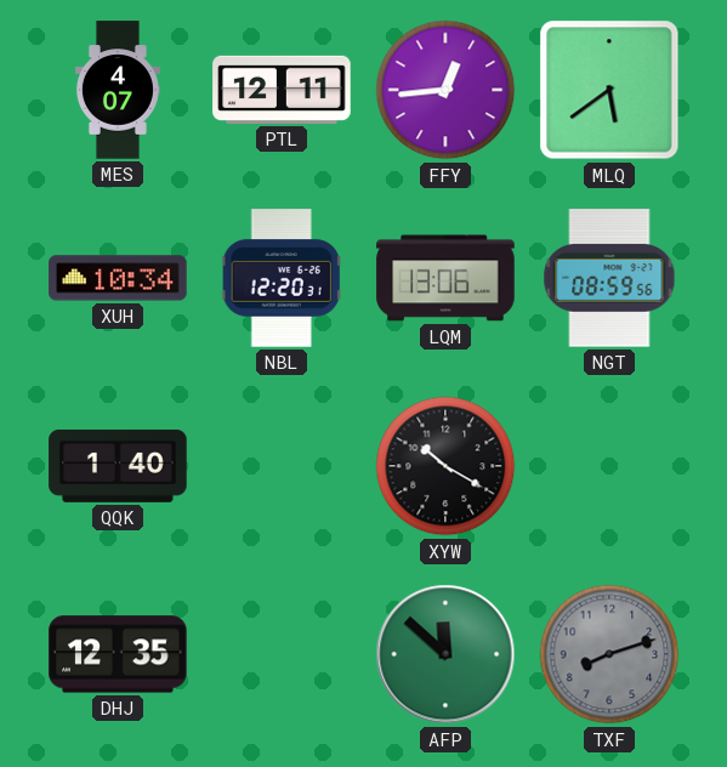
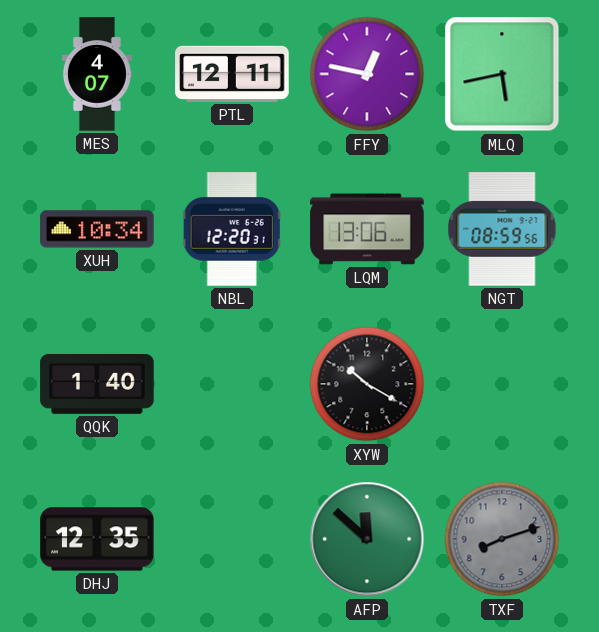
FFY: 12:44 -> 12:47 (367, 74)
MLQ: 5:39 -> 5:43 (502, 74)
